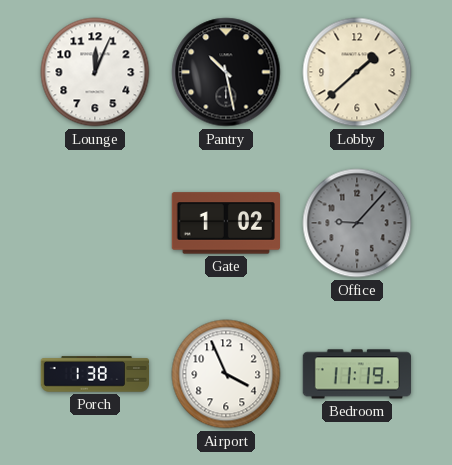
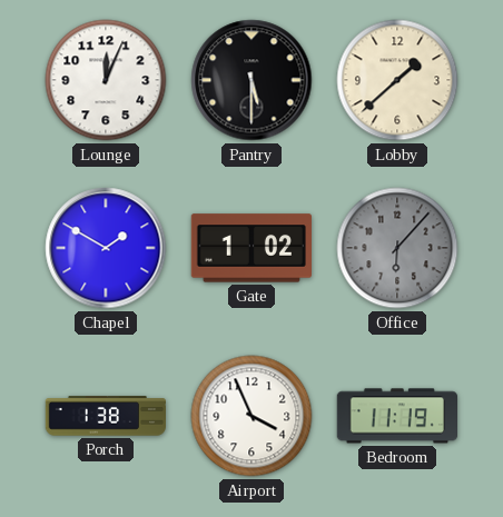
Pantry: 10:28 -> 5:30 (251, 80)
Chapel: none -> 1:50 (106, 248)
Office: 9:07 -> 6:07 (397, 248)
